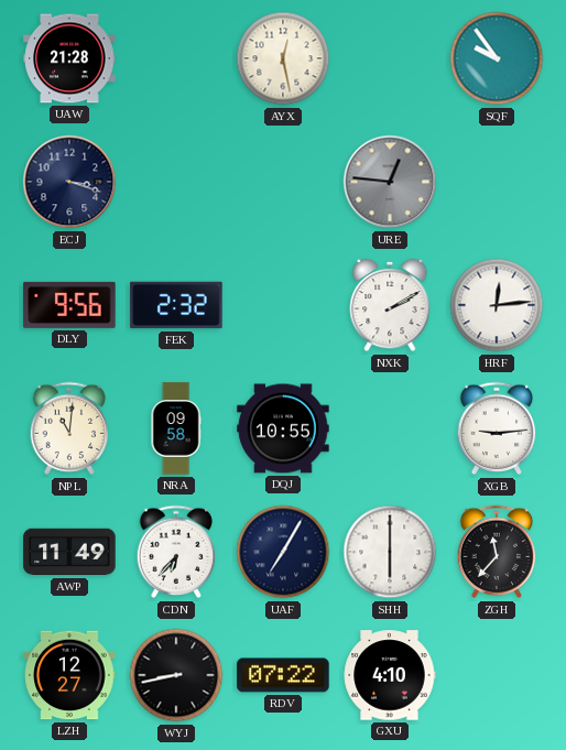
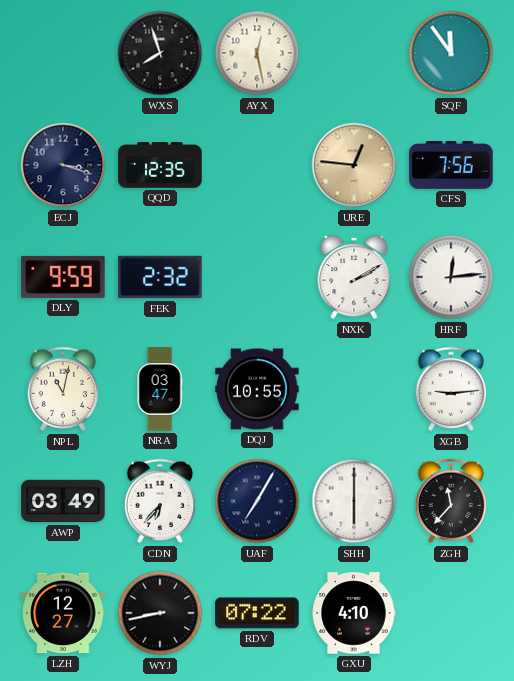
UAW: 21:28 -> none (69, 58)
WXS: none -> 7:57 (160, 53)
SQF: 9:54 -> 11:54 (451, 53)
QQD: none -> 12:35 (160, 165)
URE dial: grey -> champagne (354, 165)
CFS: none -> 7:56 (451, 166)
DLY: 9:56 -> 9:59 (63, 277)
NPL: 11:01 -> 11:02 (63, 389)
NRA: 09:58 -> 03:47 (160, 389)
AWP: 11:49 -> 03:49 (63, 501)
